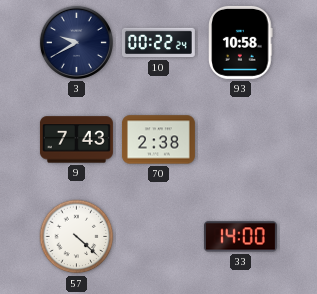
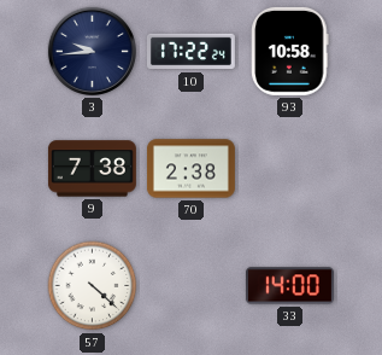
3: 9:40 -> 9:44 (92, 51)
10: 00:22 -> 17:22 (190, 52)
9: 7:43 -> 7:38 (92, 169)
